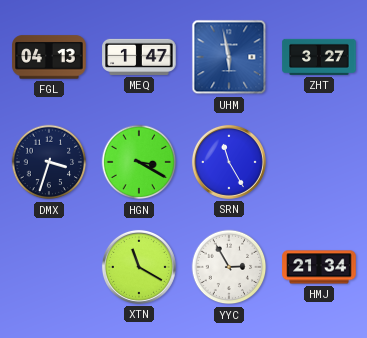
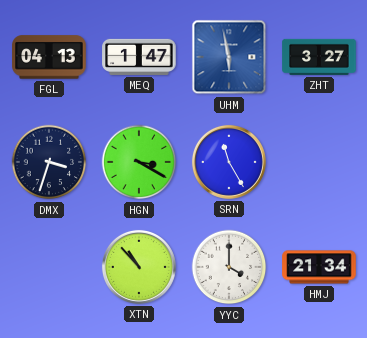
XTN: 11:20 -> 10:53 (139, 267)
YYC: 2:55 -> 4:00 (229, 267)
